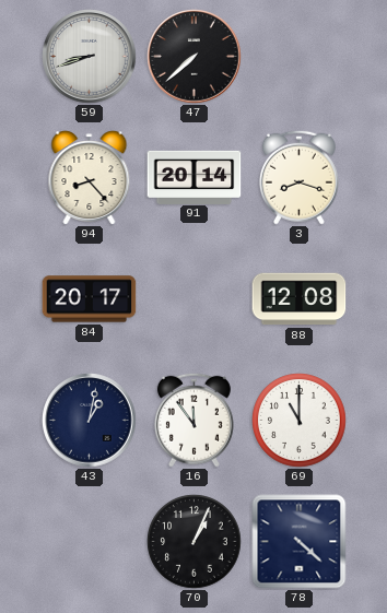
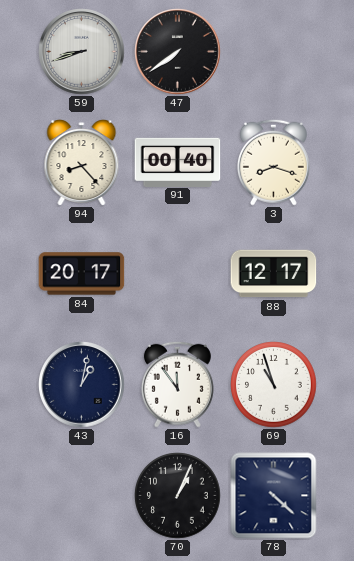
47: 7:38 -> 7:39 (178, 52)
91: 20:14 -> 00:40 (178, 162)
88: 12:08 -> 12:17 (274, 274)
69: 11:00 -> 10:57 (274, 385)
